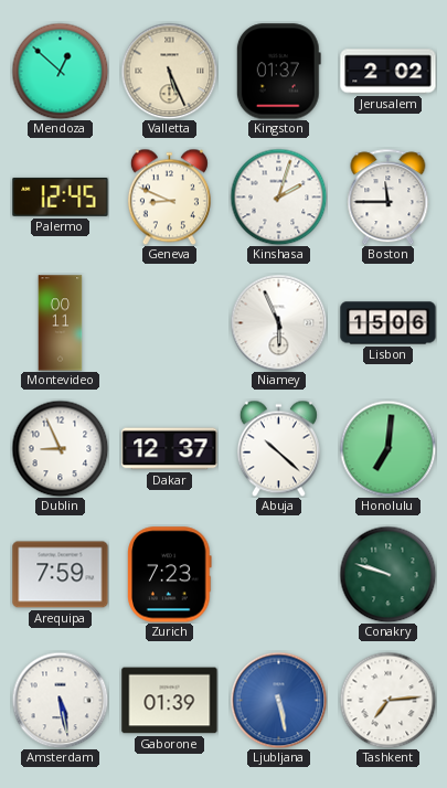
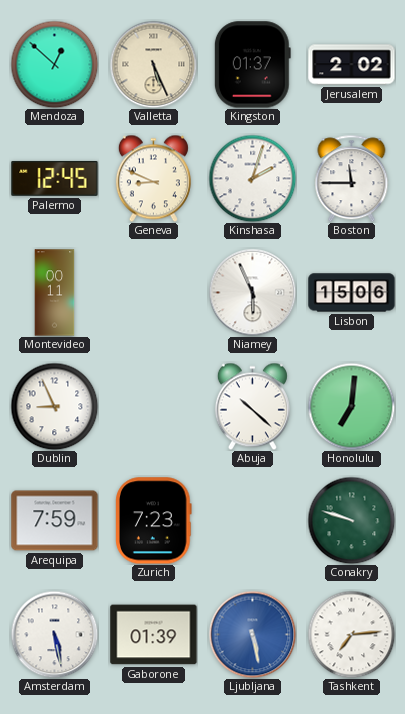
Dakar: 12:37 -> none (170, 449)
